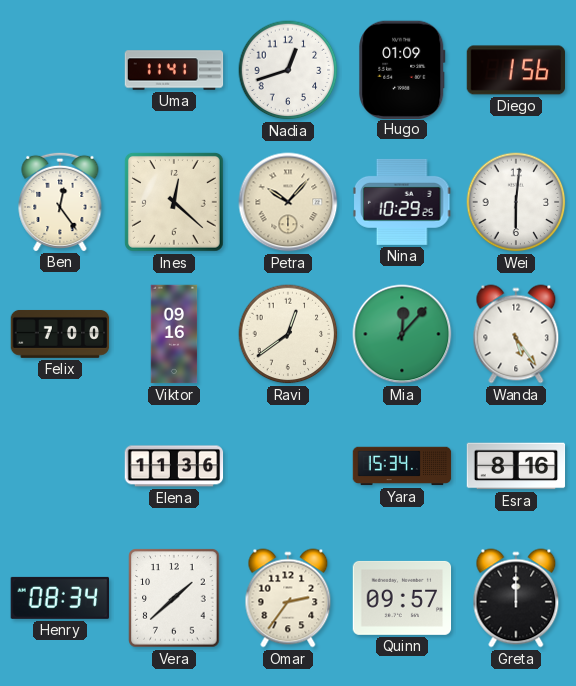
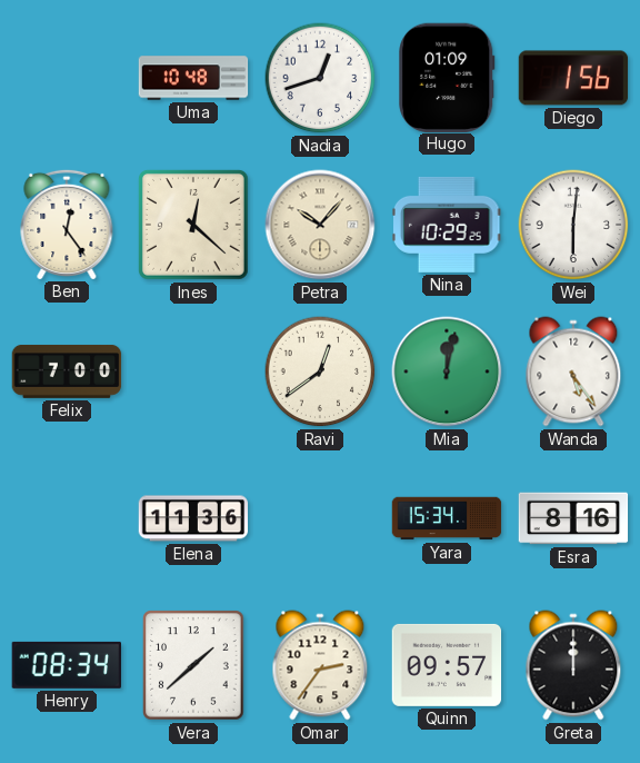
Uma: 11:41 -> 10:48 (193, 78)
Viktor: 09:16 -> none (174, 334)
Mia: 12:07 -> 12:02 (447, 371)
